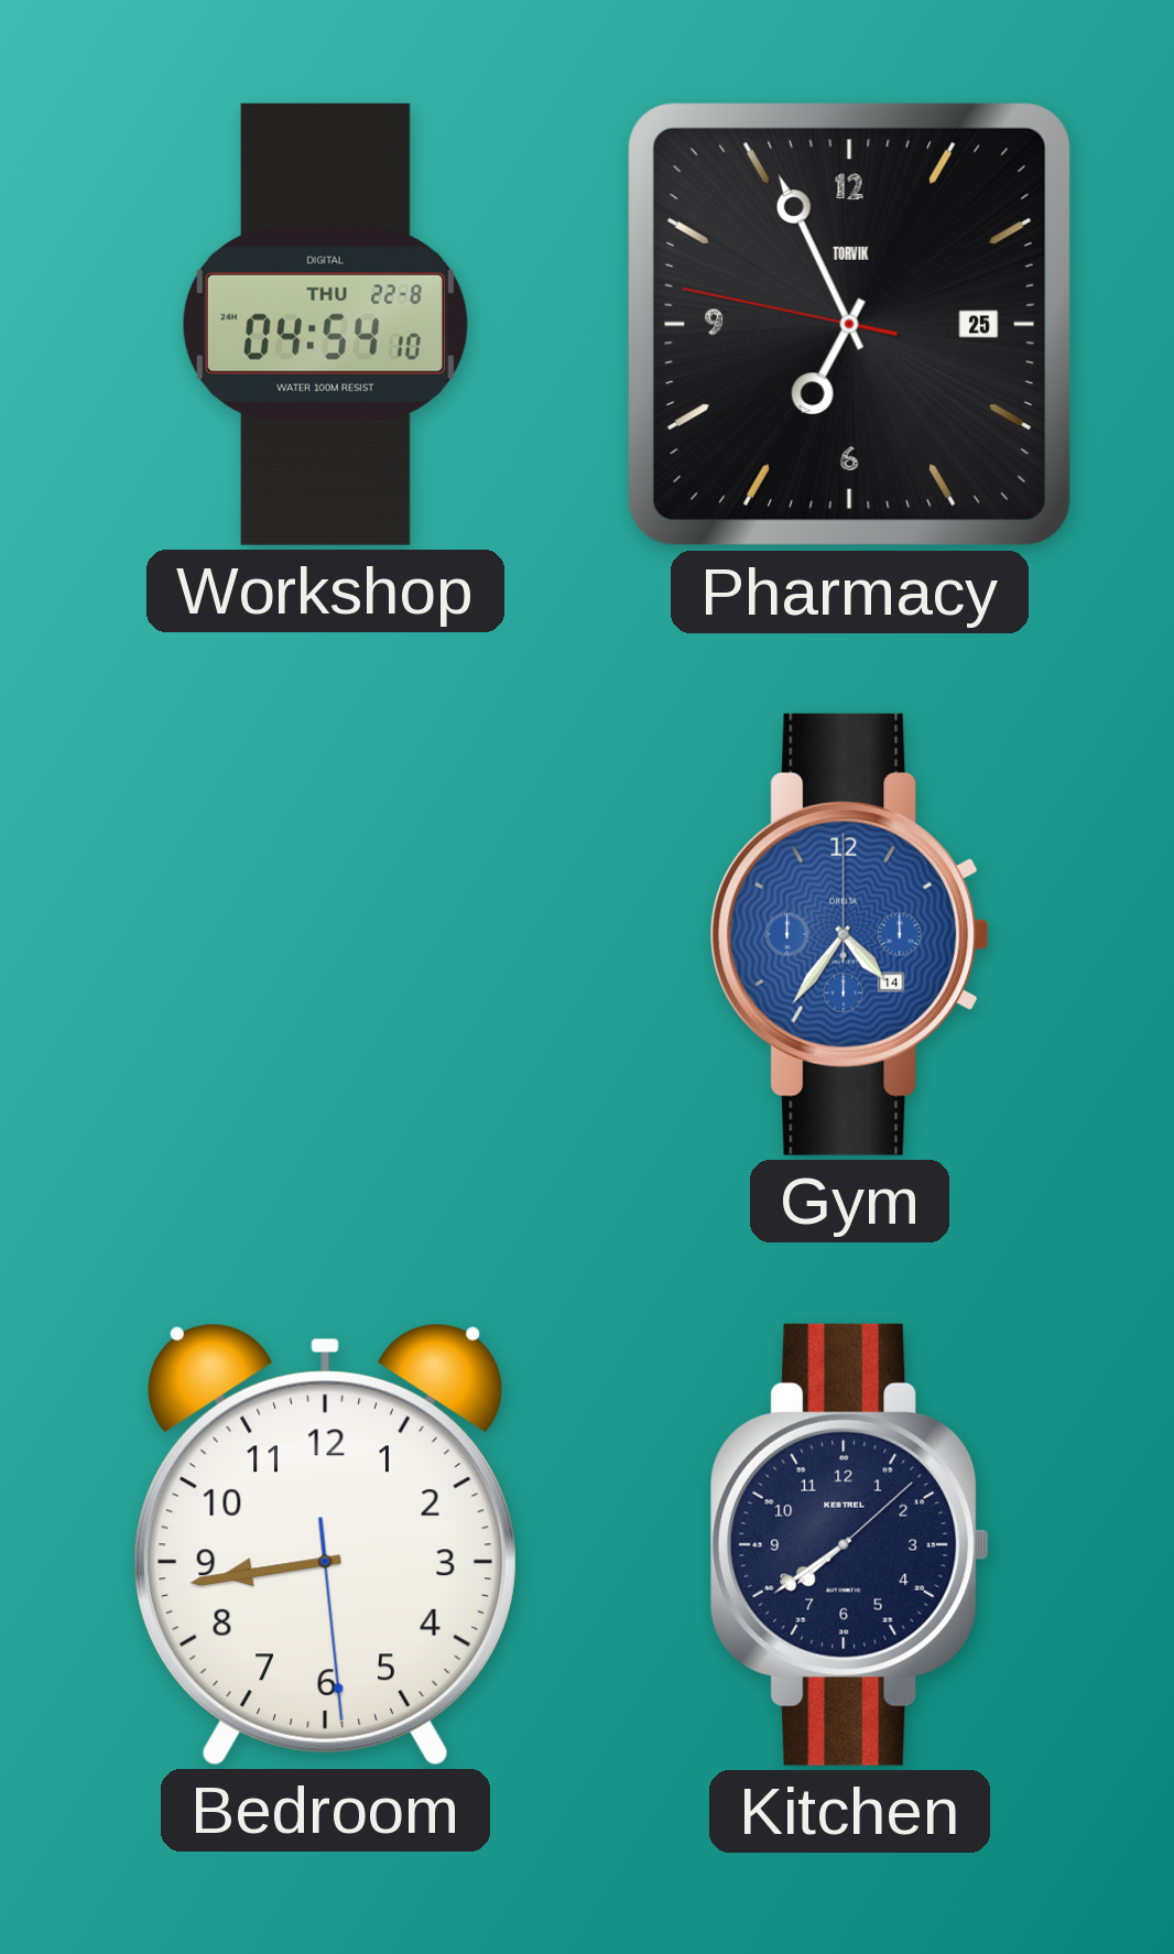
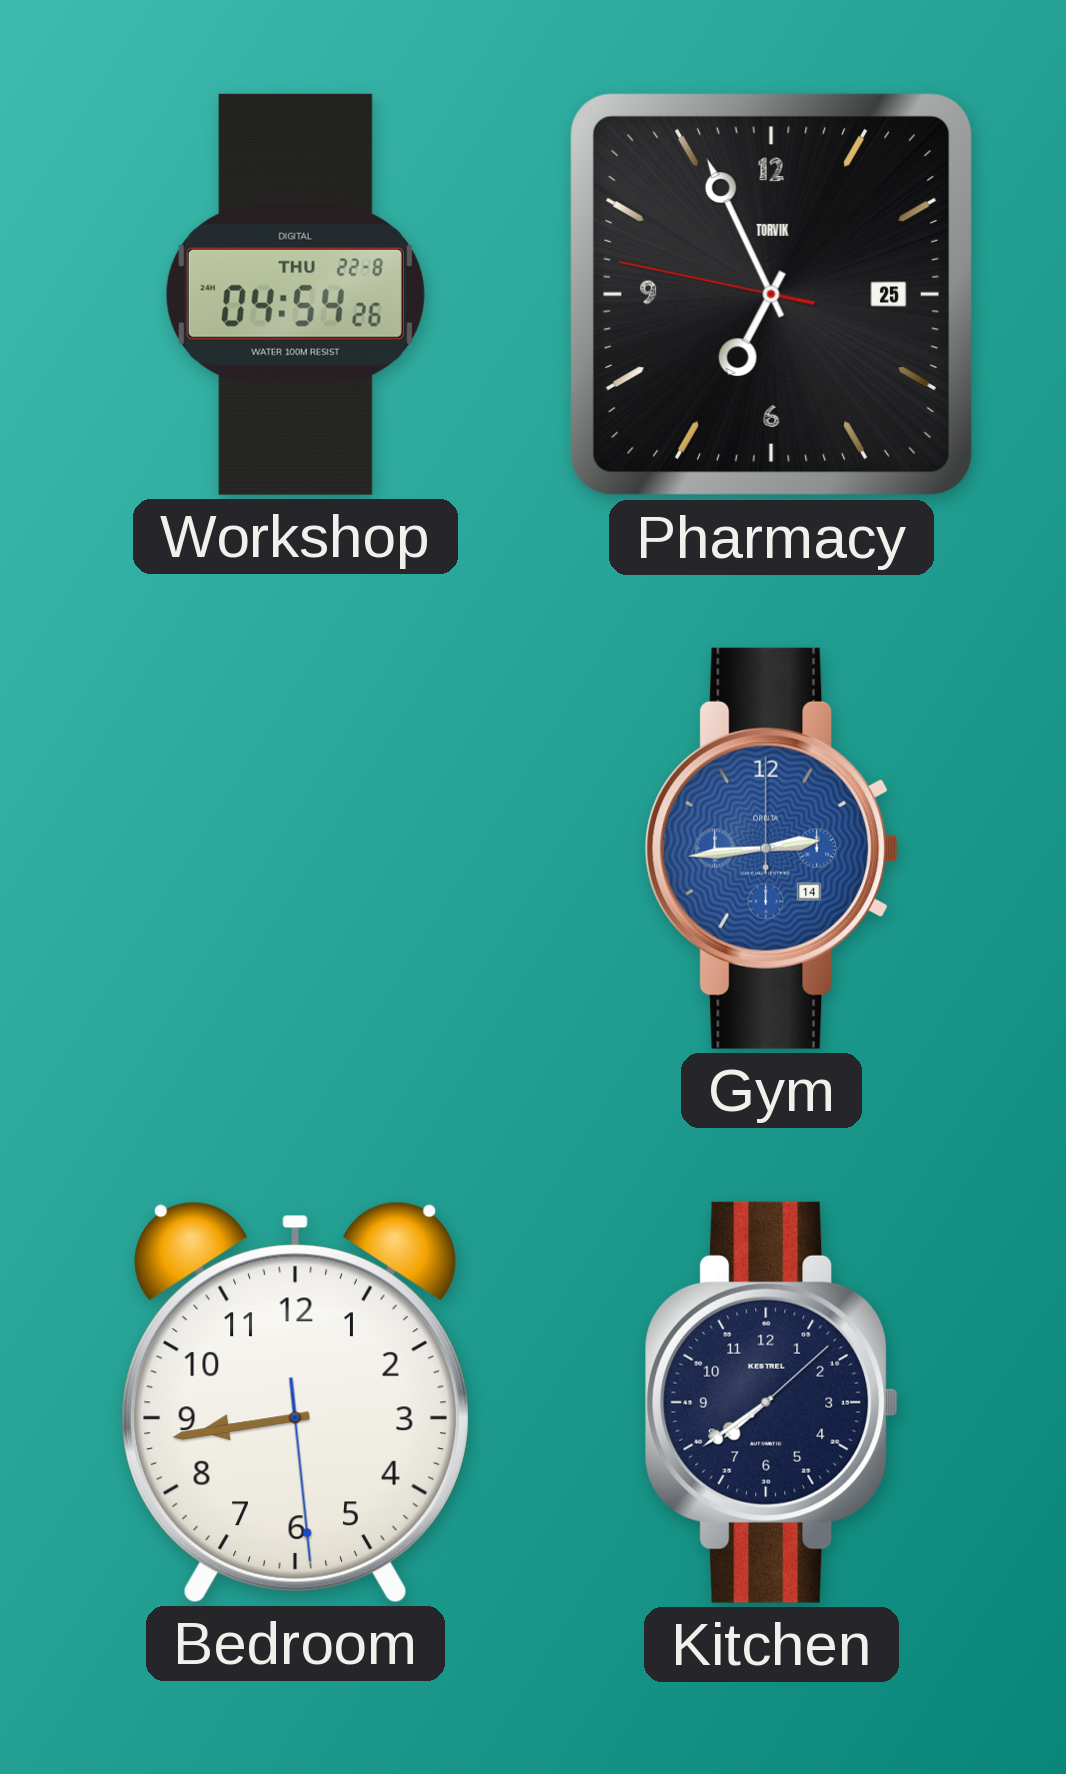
Workshop: 04:54:10 -> 04:54:26 (295, 294)
Gym: 4:36 -> 2:44 (772, 848)
